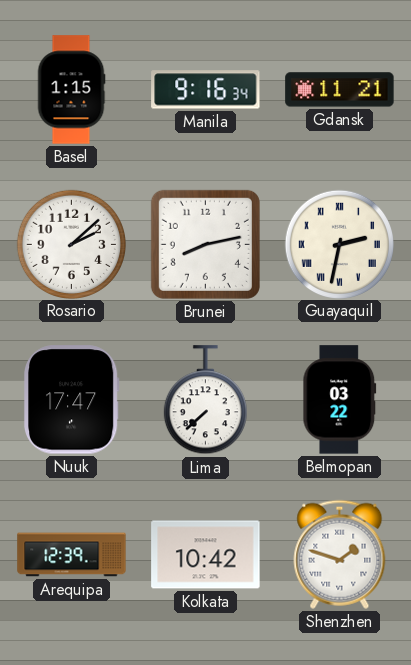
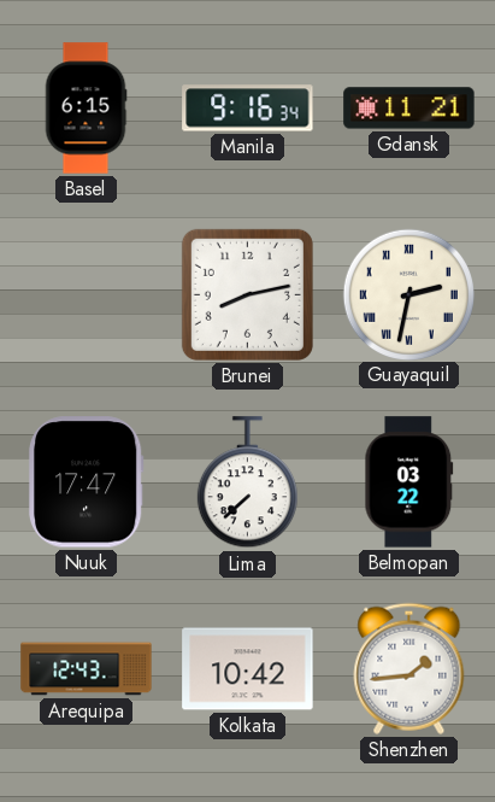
Basel: 1:15 -> 6:15 (86, 109)
Rosario: 2:08 -> none (71, 244)
Arequipa: 12:39 -> 12:43 (87, 669)
Shenzhen: 1:48 -> 1:44 (409, 668)
